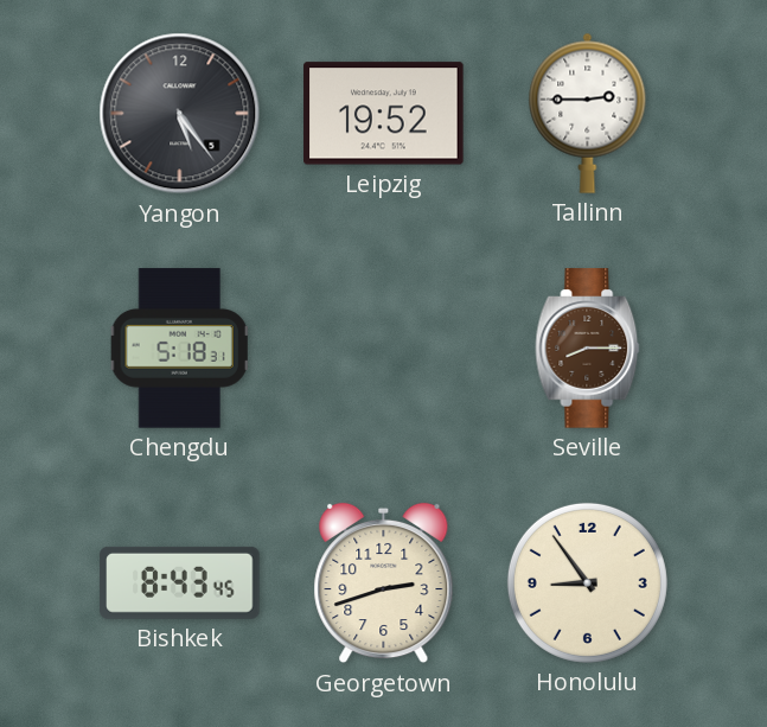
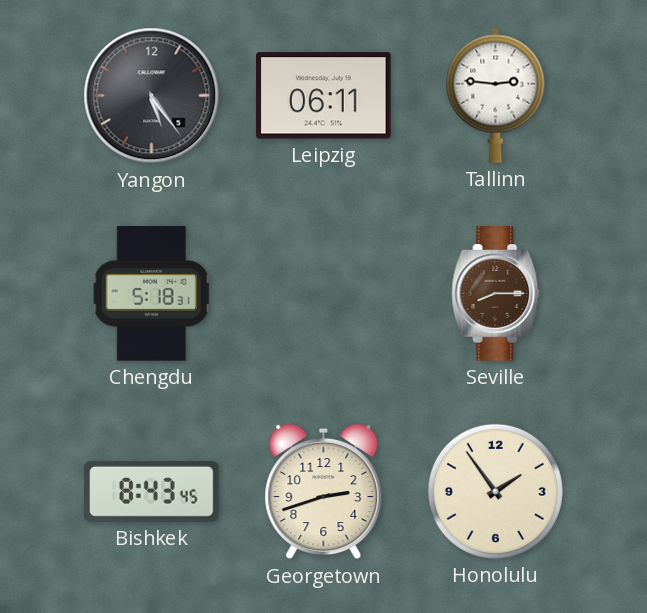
Leipzig: 19:52 -> 06:11 (324, 96)
Tallinn: 2:45 -> 2:46 (496, 95)
Honolulu: 8:54 -> 1:54 (495, 491)
